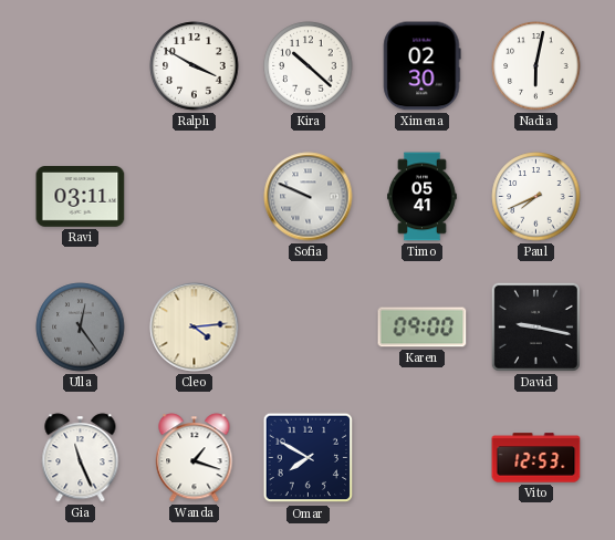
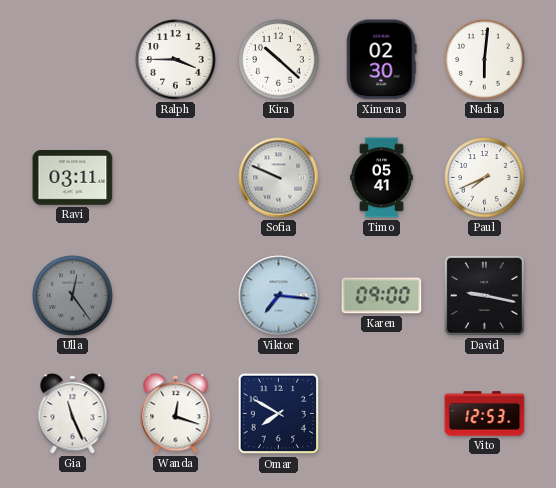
Ralph: 3:50 -> 3:45 (176, 60)
Nadia: 6:02 -> 6:01 (485, 60)
Cleo: 4:14 -> none (195, 328)
Viktor: none -> 7:16 (279, 296)
Wanda: 1:18 -> 12:18 (176, 414)
